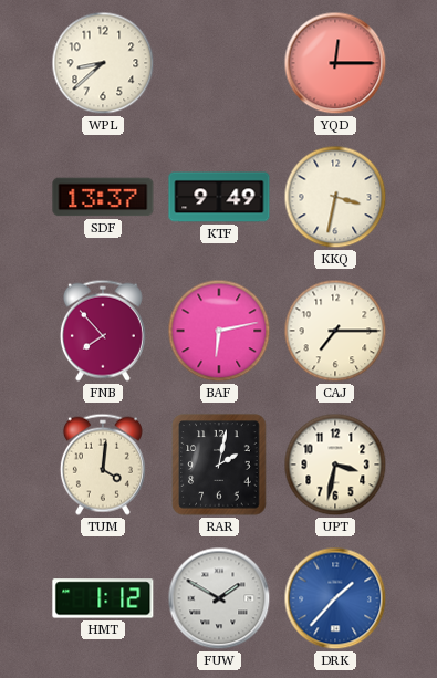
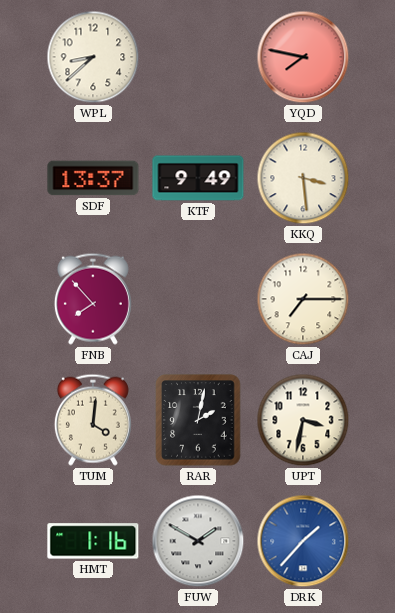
YQD: 12:15 -> 7:47 (303, 57)
KKQ: 3:32 -> 3:29 (303, 178)
BAF: 6:13 -> none (219, 331)
HMT: 1:12 -> 1:16 (93, 541)
